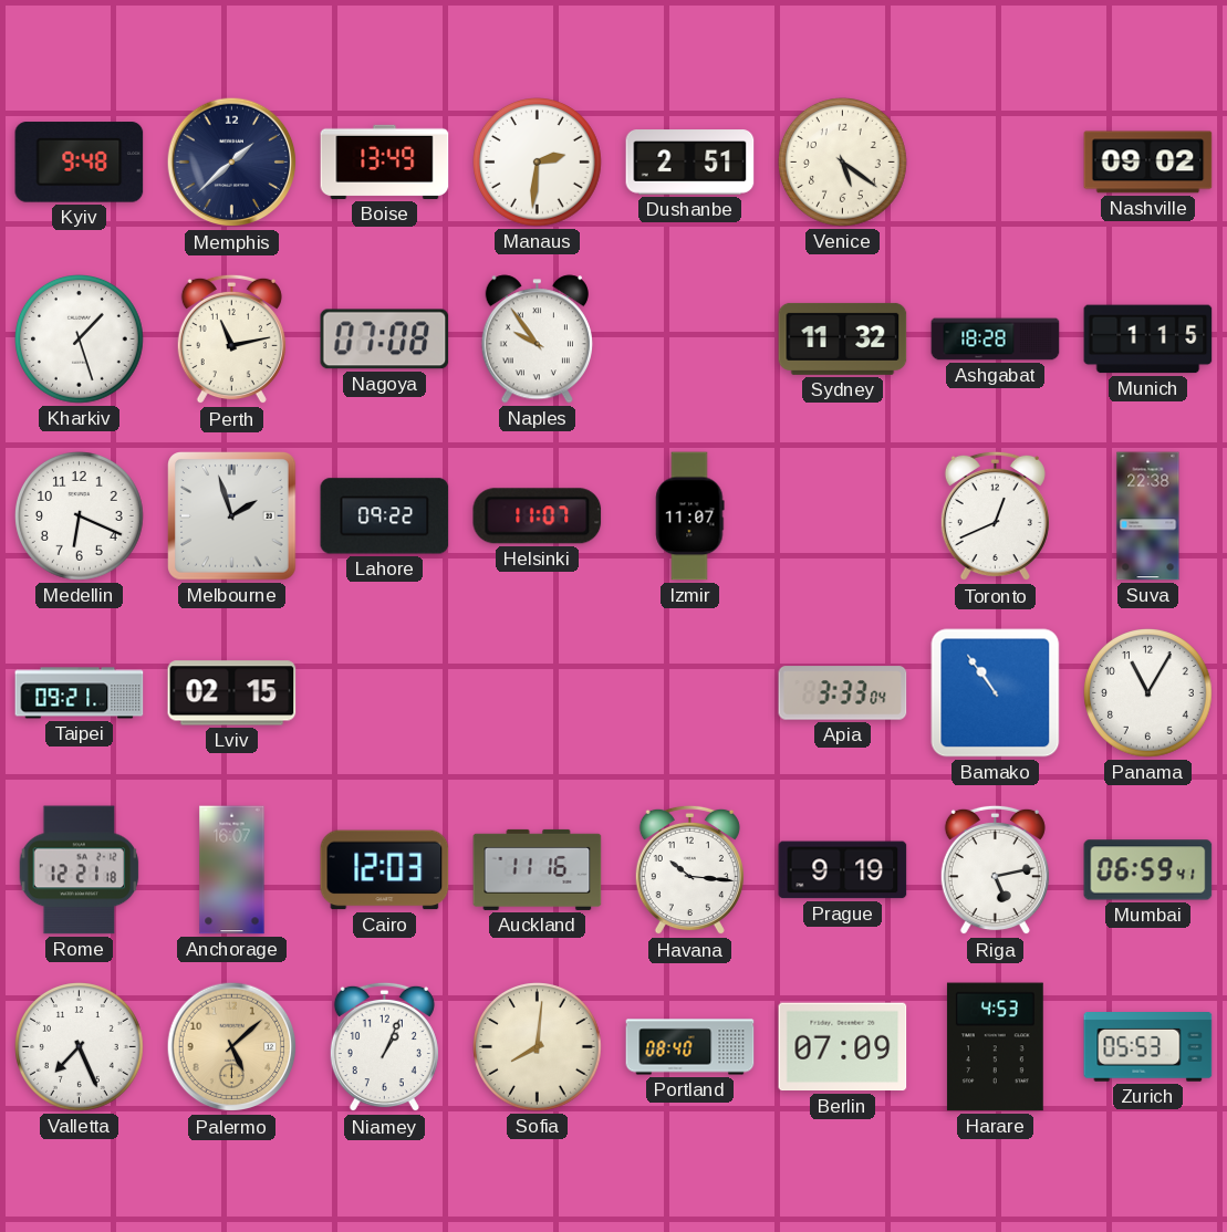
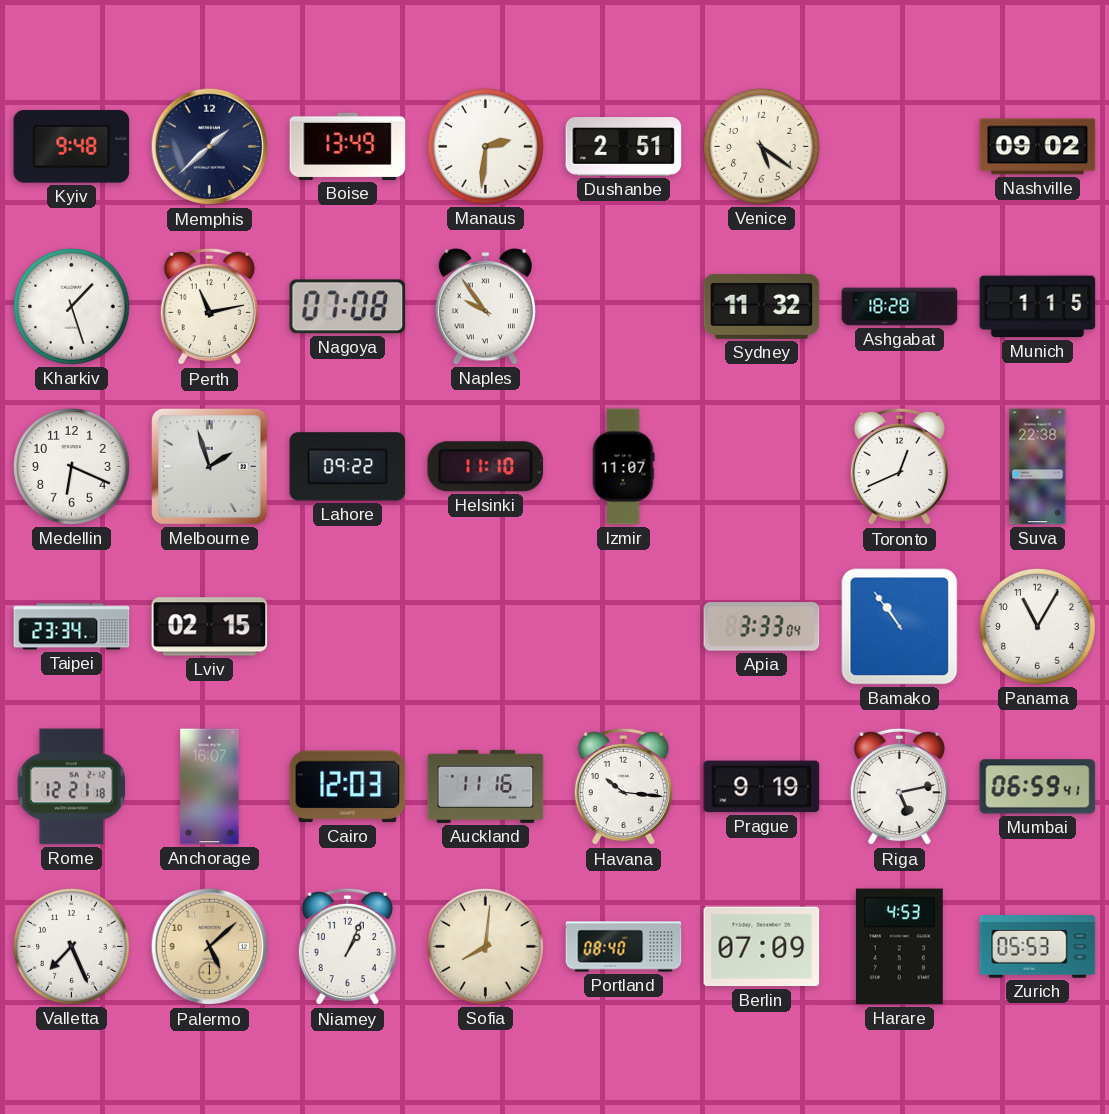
Helsinki: 11:07 -> 11:10 (486, 467)
Taipei: 09:21 -> 23:34 (72, 627)
